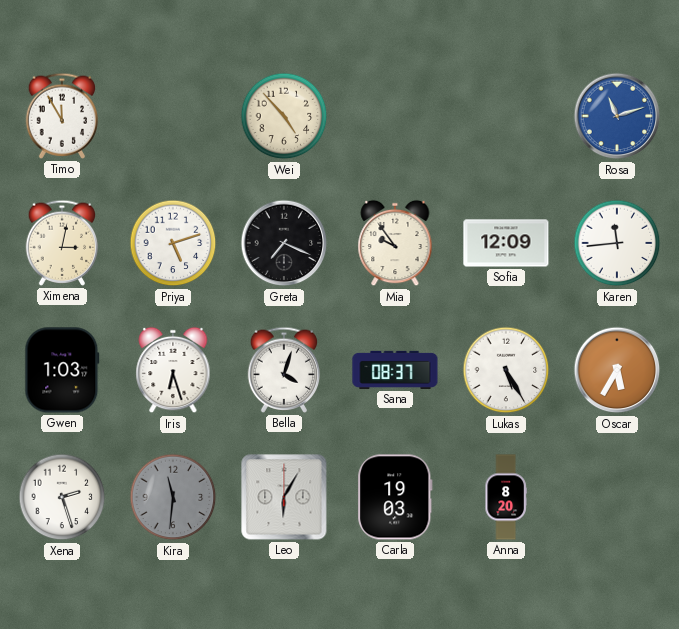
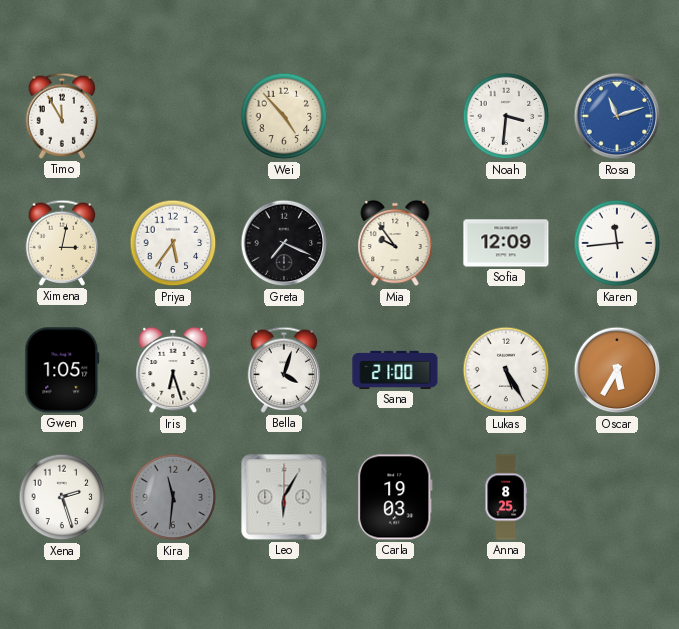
Noah: none -> 3:31 (506, 116)
Priya: 5:12 -> 5:36 (173, 243)
Gwen: 1:03 -> 1:05 (62, 370)
Sana: 08:37 -> 21:00 (395, 370)
Anna: 8:20 -> 8:25 (506, 497)
